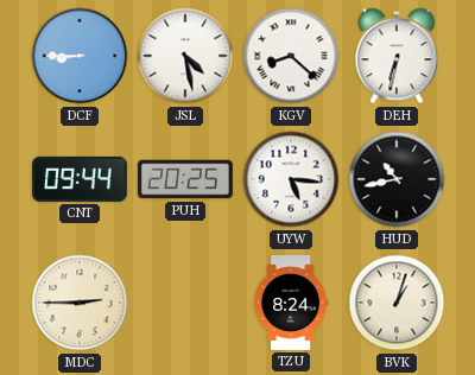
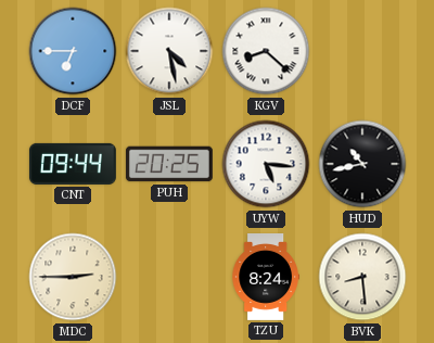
DCF: 8:45 -> 6:45 (73, 51)
DEH: 6:32 -> none (397, 56)
BVK: 1:03 -> 8:29 (362, 277)
